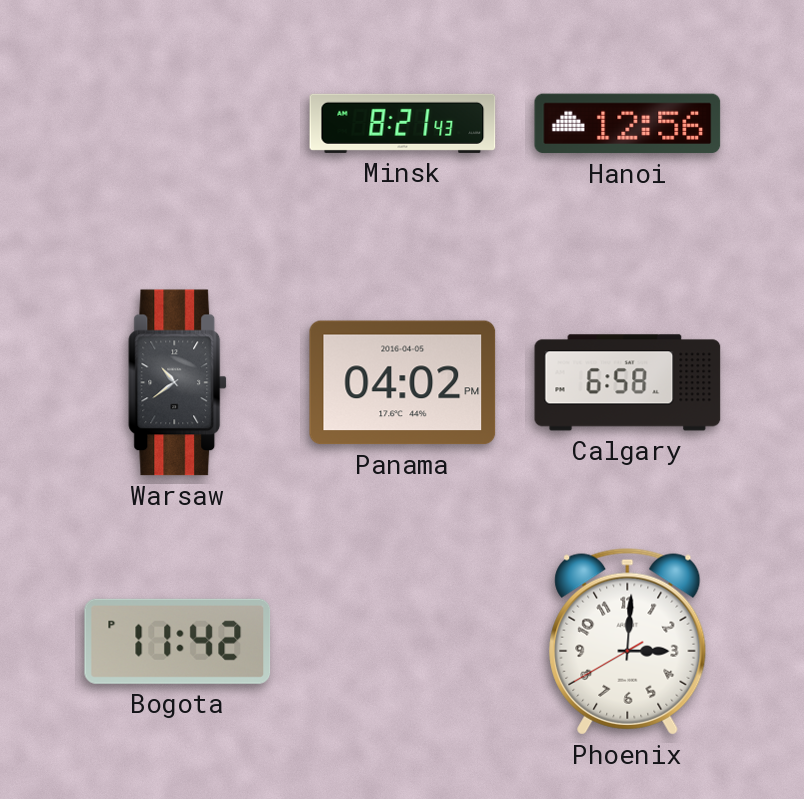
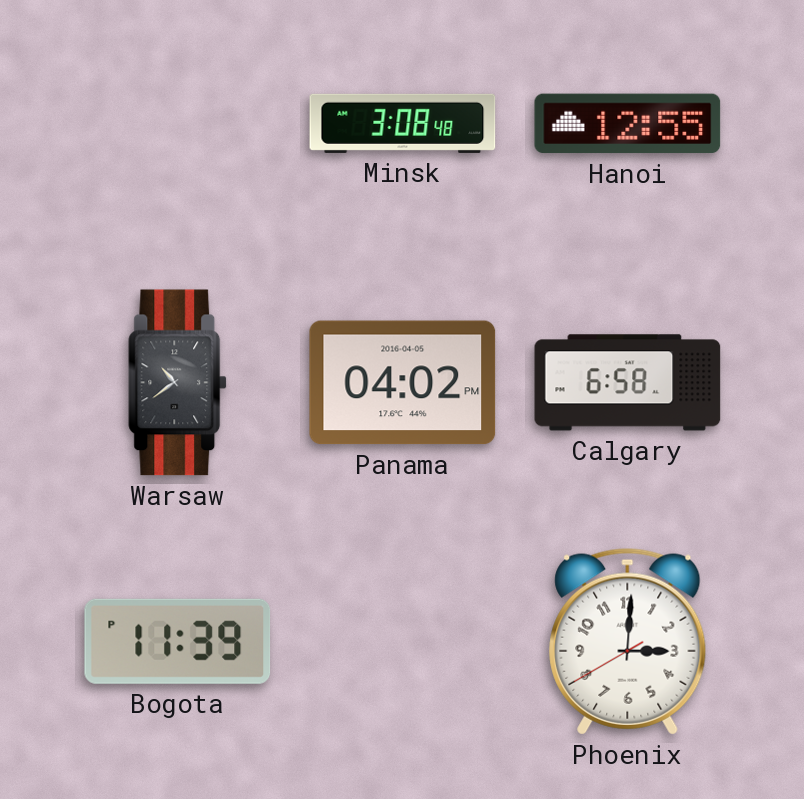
Minsk: 8:21 -> 3:08 (403, 123)
Hanoi: 12:56 -> 12:55 (628, 124)
Bogota: 11:42 -> 11:39 (178, 641)
